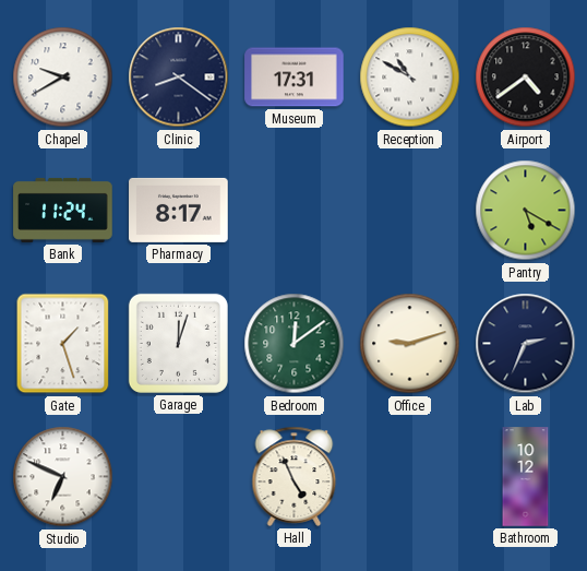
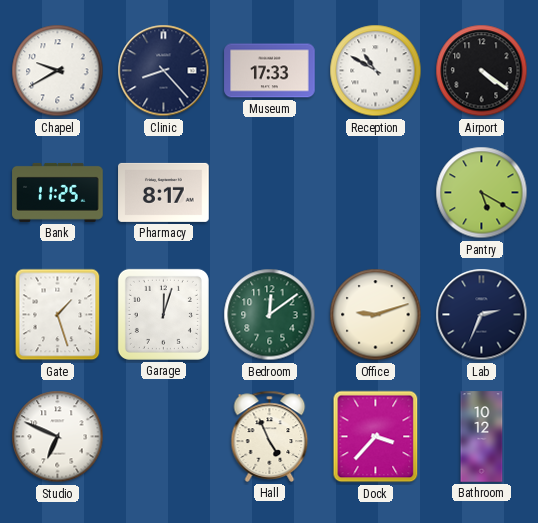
Clinic: 8:21 -> 8:23 (164, 71)
Museum: 17:31 -> 17:33 (270, 71)
Airport: 4:39 -> 4:21 (482, 71)
Bank: 11:24 -> 11:25 (58, 192)
Dock: none -> 3:37 (376, 437)
